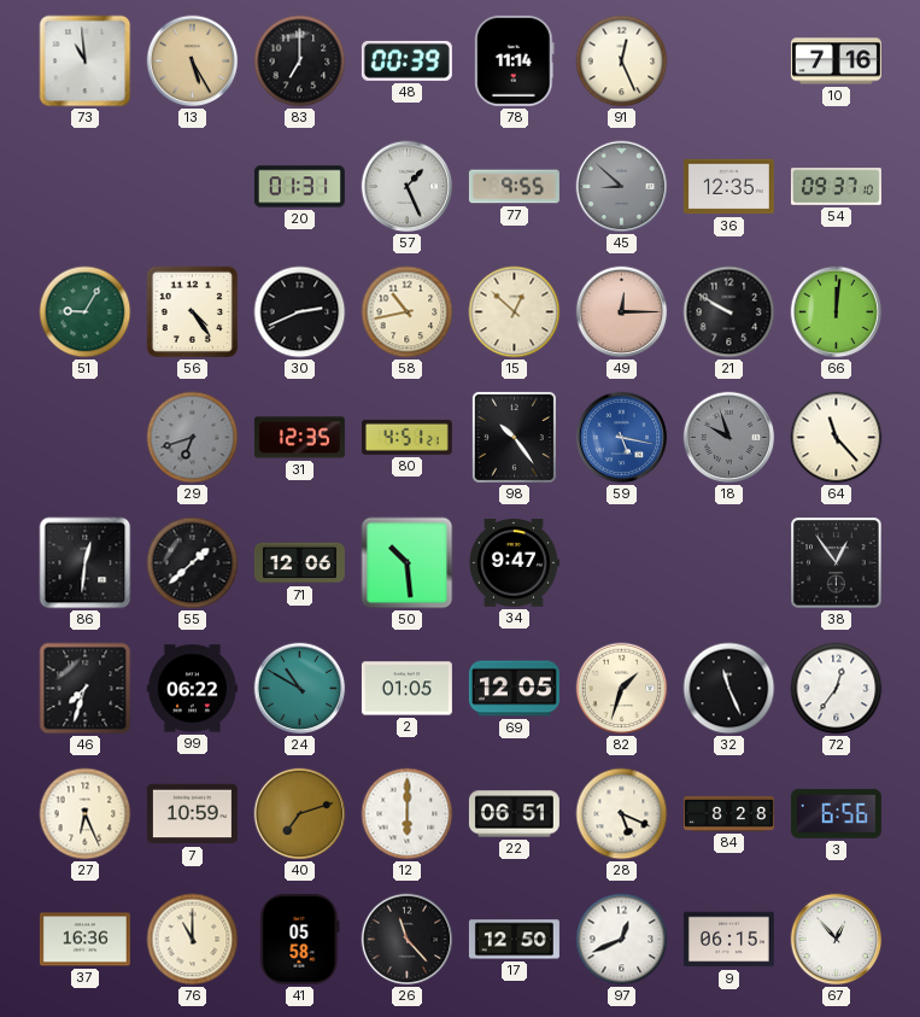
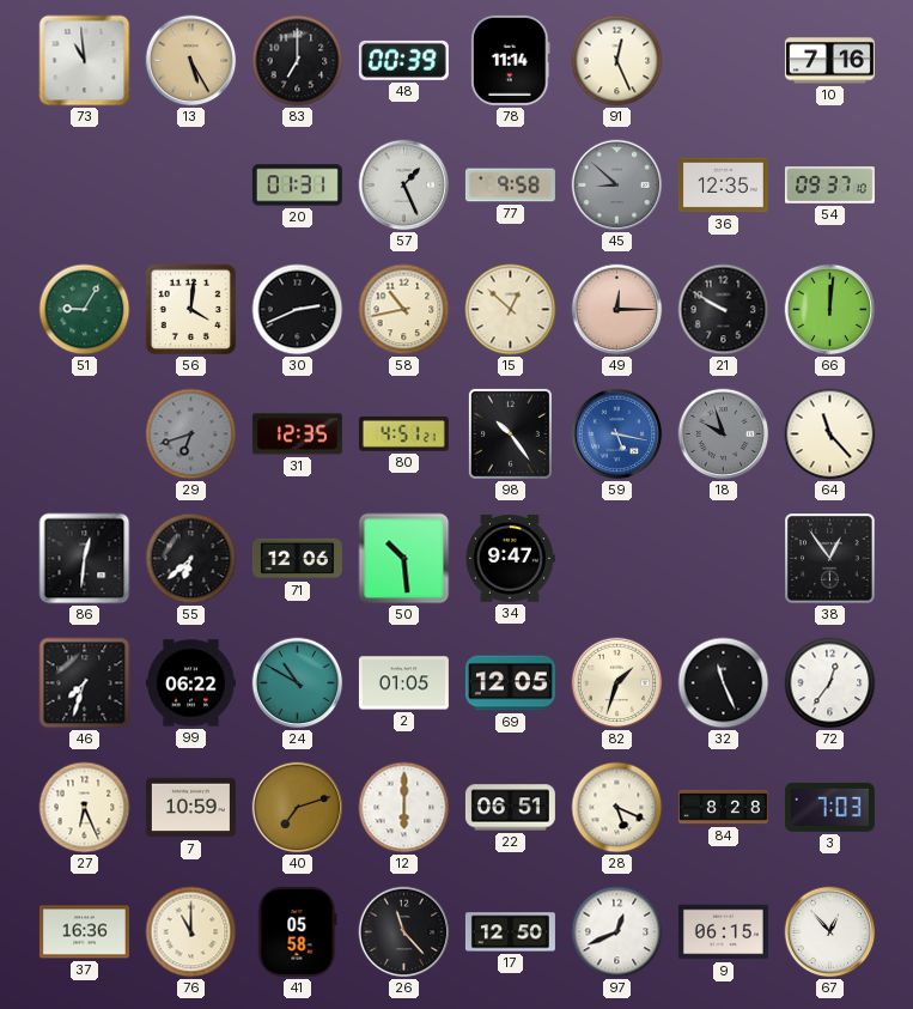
77: 9:55 -> 9:58 (510, 186)
56: 4:24 -> 4:01 (191, 310)
55: 1:38 -> 6:38 (191, 559)
3: 6:56 -> 7:03 (829, 807)
